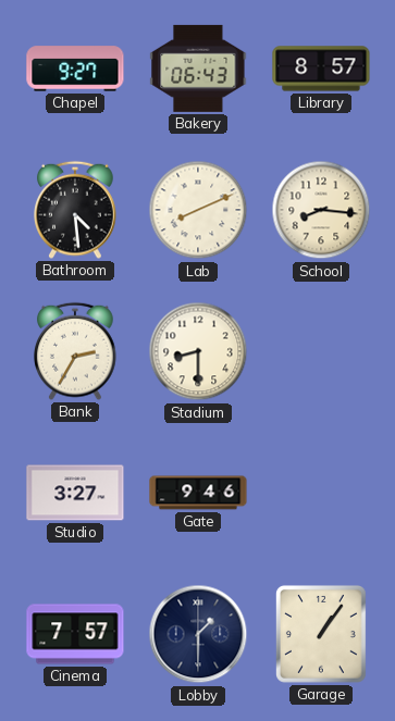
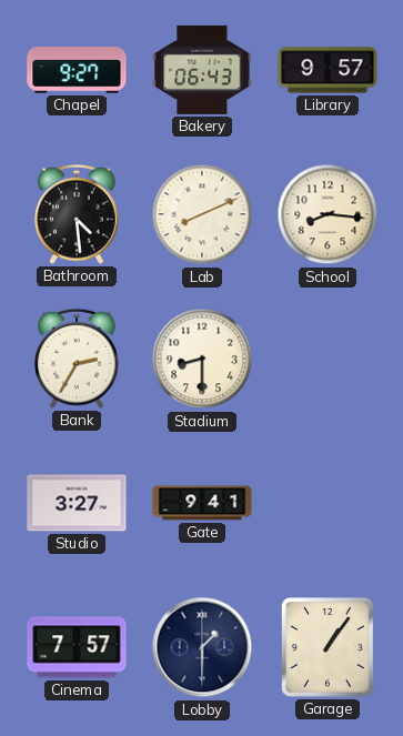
Library: 8:57 -> 9:57 (328, 70)
Gate: 9:46 -> 9:41 (202, 503)
